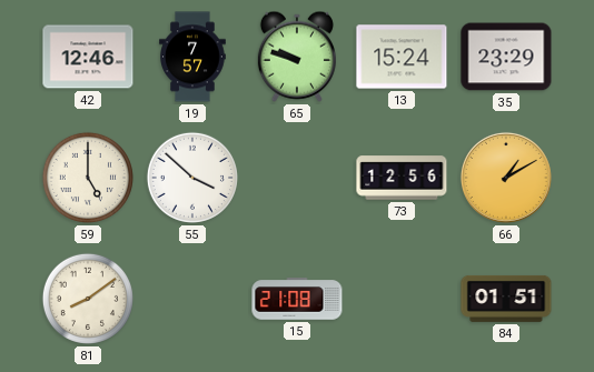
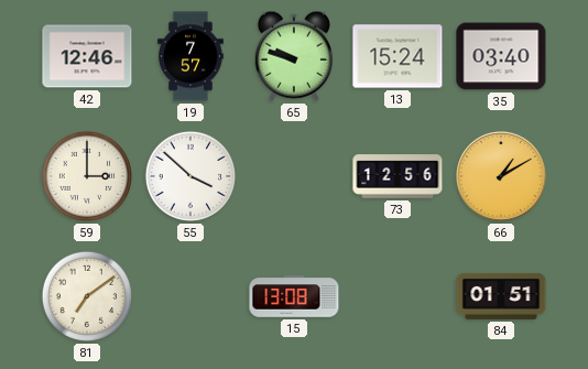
35: 23:29 -> 03:40 (501, 56)
59: 5:00 -> 3:00 (87, 176)
81: 8:09 -> 7:09 (87, 296)
15: 21:08 -> 13:08 (294, 296)
